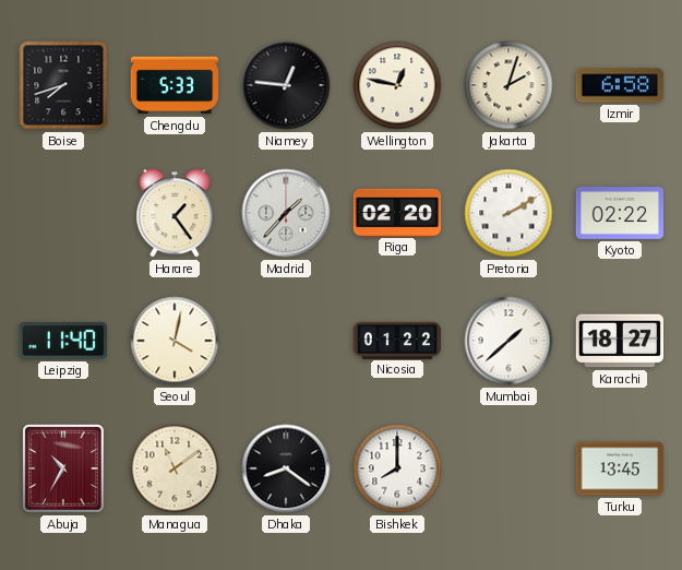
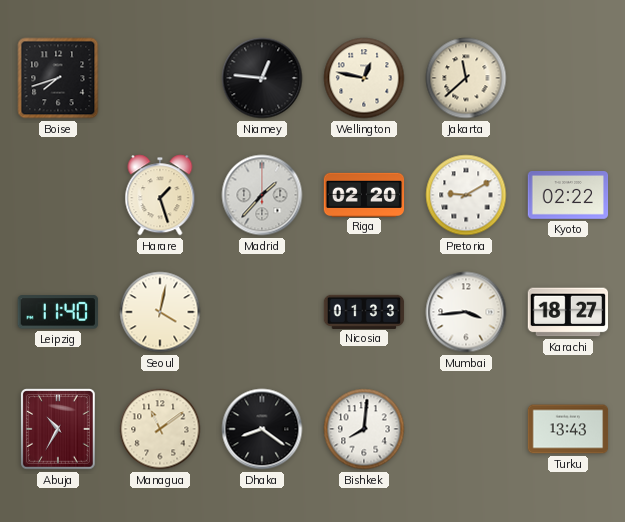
Chengdu: 5:33 -> none (175, 85)
Jakarta: 2:03 -> 11:38 (466, 78)
Izmir: 6:58 -> none (620, 85)
Harare: 1:24 -> 1:27 (160, 195)
Pretoria: 2:10 -> 9:10 (466, 195)
Nicosia: 01:22 -> 01:33 (364, 311)
Mumbai: 1:38 -> 3:44 (466, 312)
Bishkek: 8:00 -> 8:01 (364, 429)
Turku: 13:45 -> 13:43 (568, 429)
